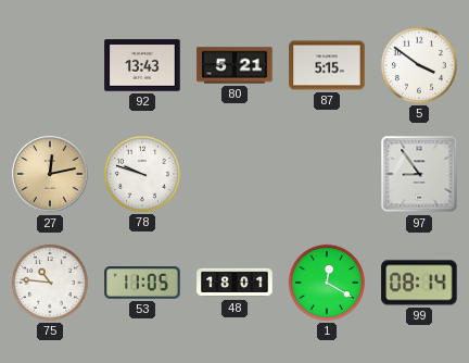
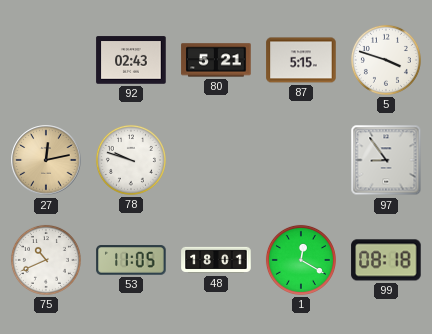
92: 13:43 -> 02:43 (131, 60)
5: 3:51 -> 3:48 (386, 60)
75: 10:46 -> 10:41 (46, 260)
99: 08:14 -> 08:18 (386, 260)
